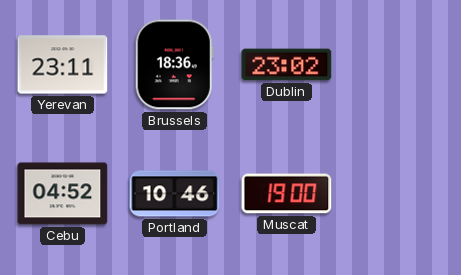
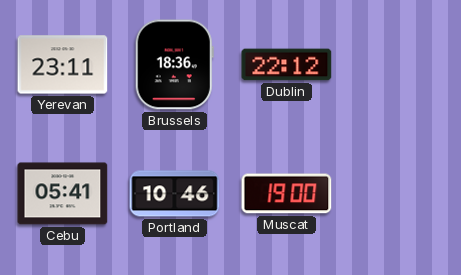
Dublin: 23:02 -> 22:12 (287, 65)
Cebu: 04:52 -> 05:41 (63, 194)
